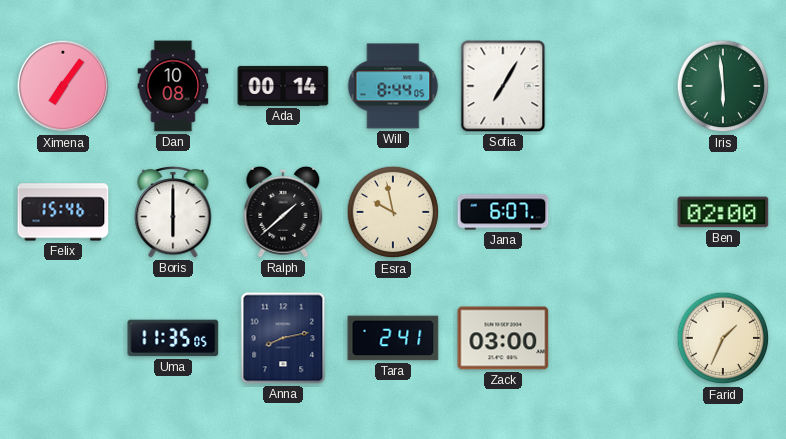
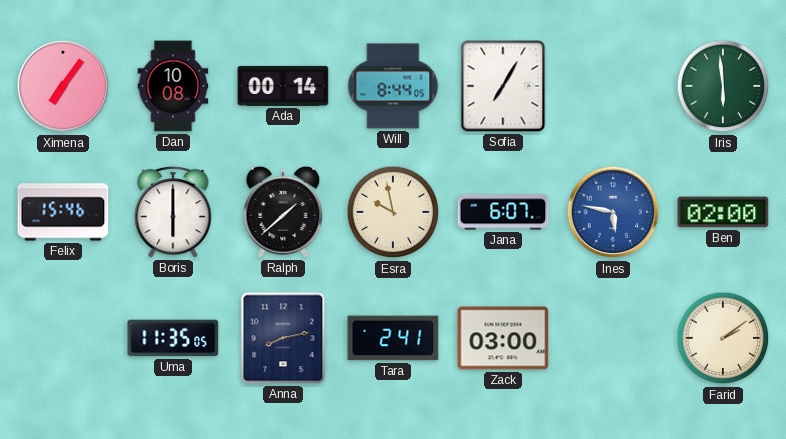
Ines: none -> 5:47 (613, 212)
Farid: 1:34 -> 2:09 (723, 338)
